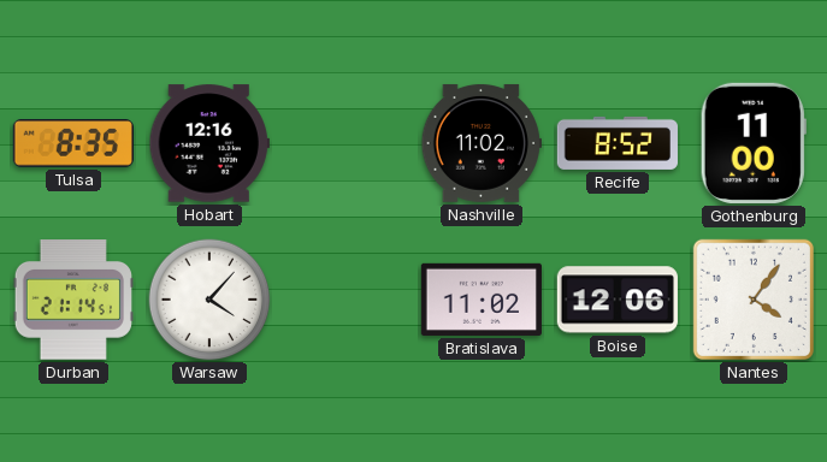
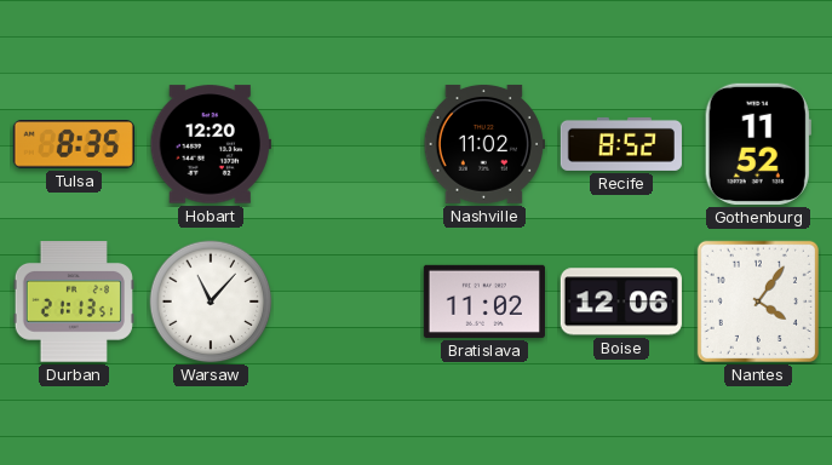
Hobart: 12:16 -> 12:20 (211, 144)
Gothenburg: 11:00 -> 11:52 (758, 144)
Durban: 21:14 -> 21:13 (74, 302)
Warsaw: 4:07 -> 11:07 (211, 302)
